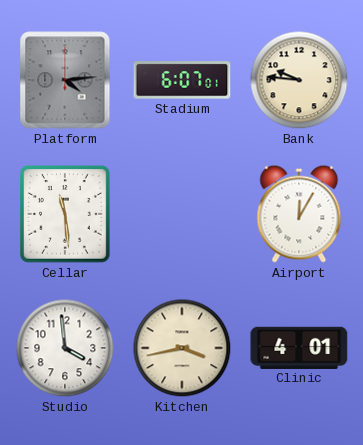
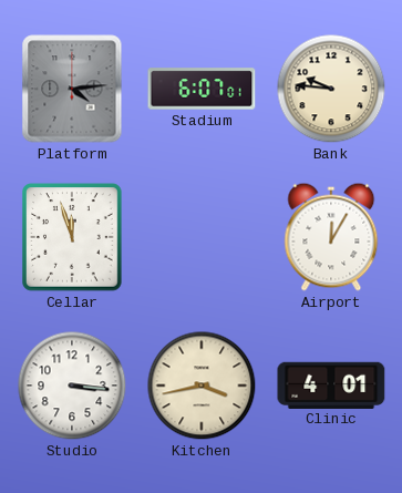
Cellar: 11:29 -> 11:57 (73, 237)
Studio: 3:59 -> 3:16 (72, 386)
